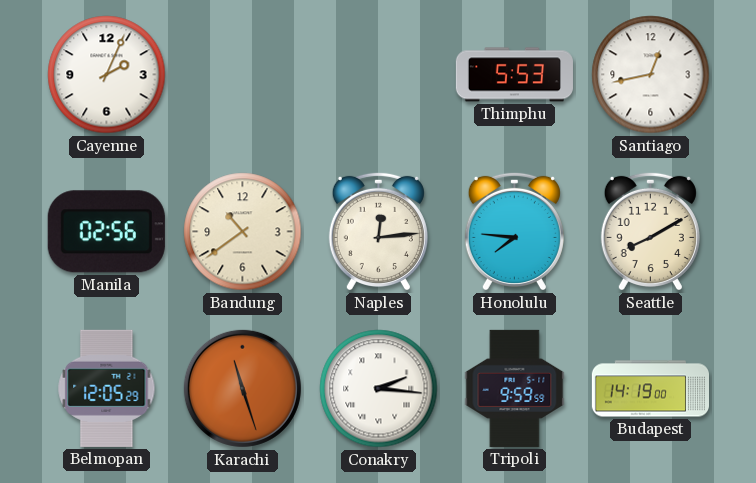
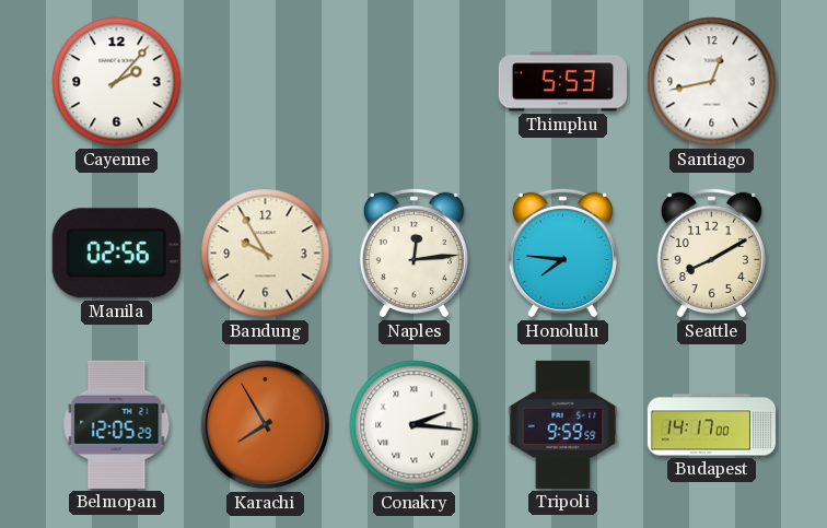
Cayenne: 2:04 -> 2:07 (117, 82)
Bandung: 10:39 -> 9:55 (266, 254)
Karachi: 11:27 -> 7:55 (265, 424)
Budapest: 14:19 -> 14:17 (711, 425)
